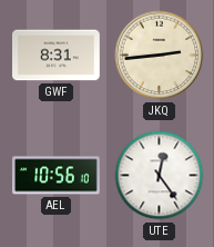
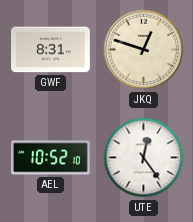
JKQ: 2:44 -> 12:48 (144, 50)
AEL: 10:56 -> 10:52 (51, 158)
